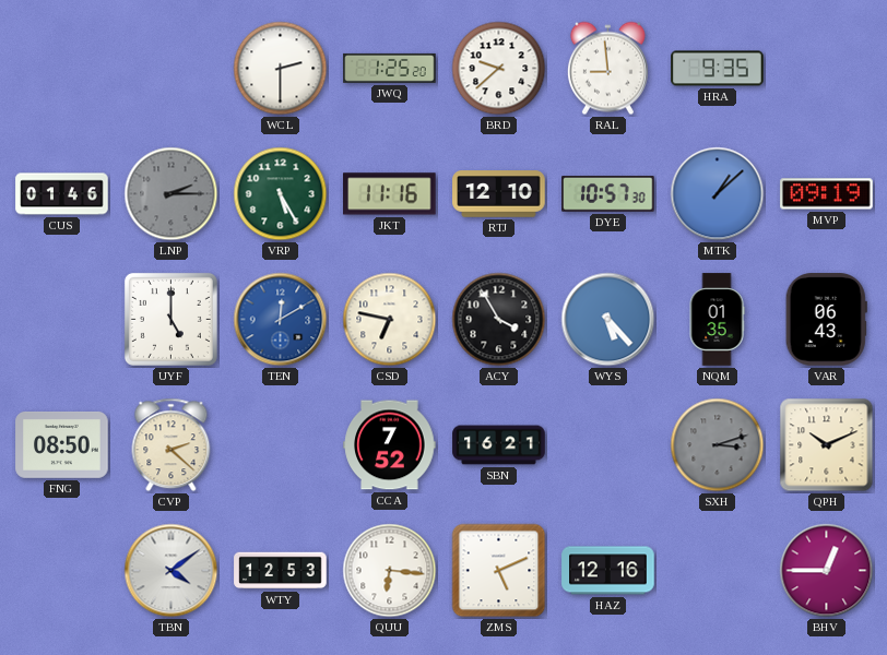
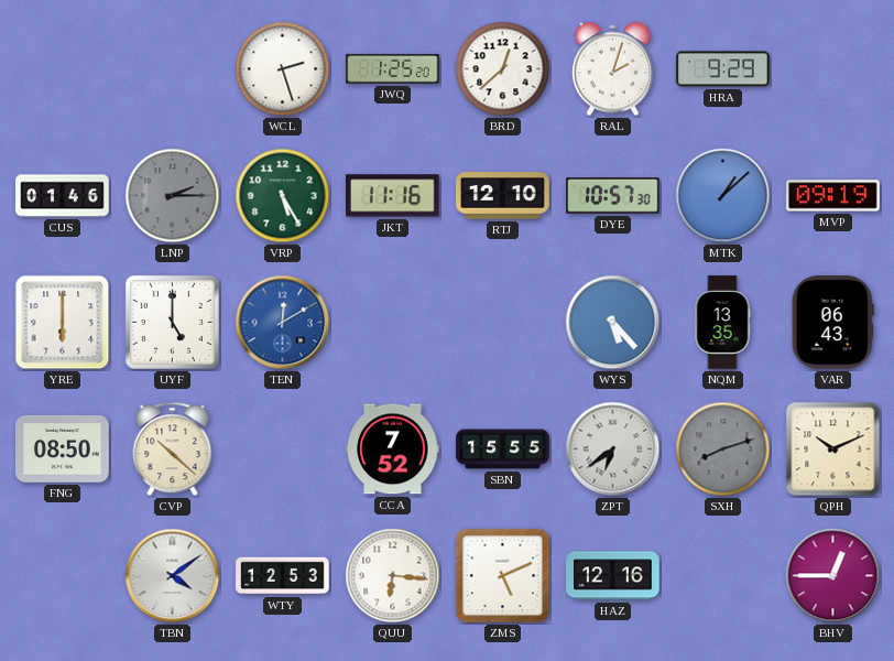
WCL: 2:30 -> 2:27 (283, 69)
BRD: 9:38 -> 12:38 (503, 69)
RAL: 8:59 -> 2:03 (612, 69)
HRA: 9:35 -> 9:29 (723, 69)
YRE: none -> 6:00 (63, 323)
CSD: 6:47 -> none (390, 320)
ACY: 3:55 -> none (499, 320)
NQM: 01:35 -> 13:35 (722, 323)
CVP: 2:22 -> 10:22 (173, 449)
SBN: 16:21 -> 15:55 (503, 449)
ZPT: none -> 6:39 (613, 449)
SXH: 3:12 -> 8:12 (723, 449)
